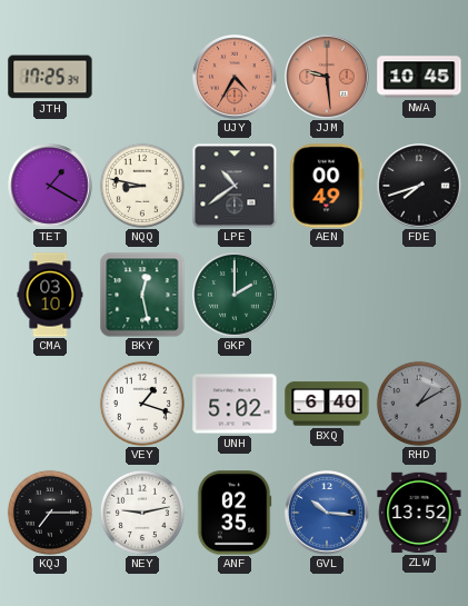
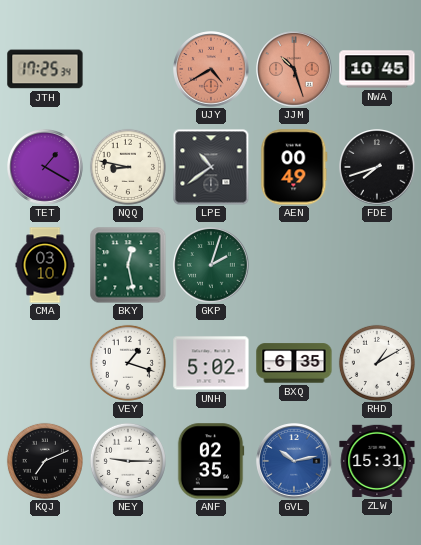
UJY: 4:35 -> 4:40 (211, 69)
JJM: 9:29 -> 10:27 (294, 69)
GKP: 2:00 -> 2:03 (211, 265)
BXQ: 6:40 -> 6:35 (294, 363)
RHD dial: grey -> white (377, 363)
KQJ: 7:15 -> 7:11 (45, 461)
NEY: 9:13 -> 9:15 (128, 461)
GVL: 10:16 -> 10:13 (294, 461)
ZLW: 13:52 -> 15:31 (377, 461)
